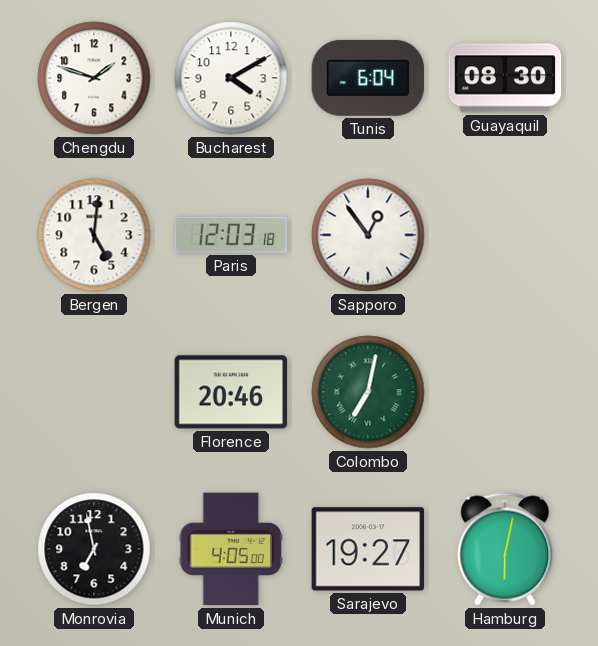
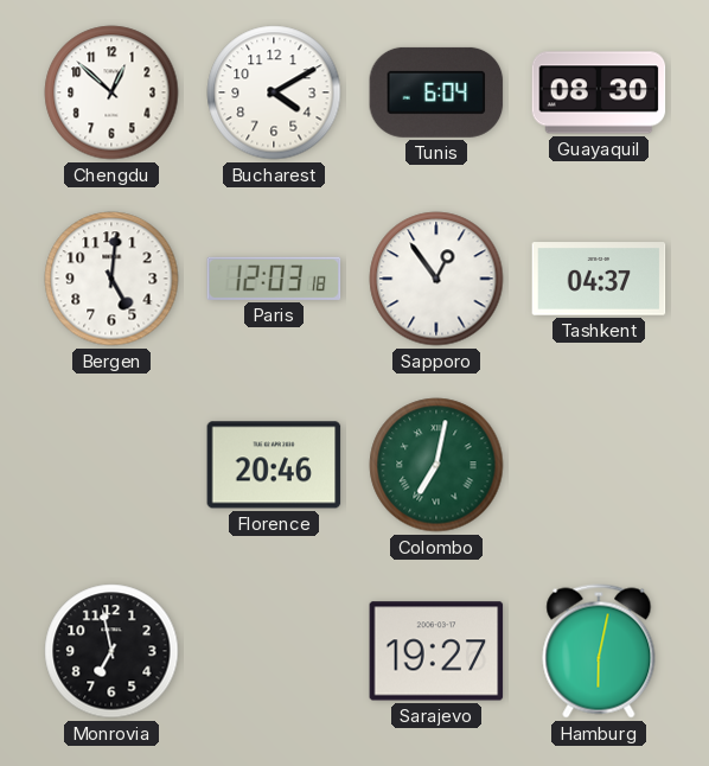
Chengdu: 1:48 -> 12:52 (111, 92)
Tashkent: none -> 04:37 (599, 279)
Munich: 4:05 -> none (230, 549)
